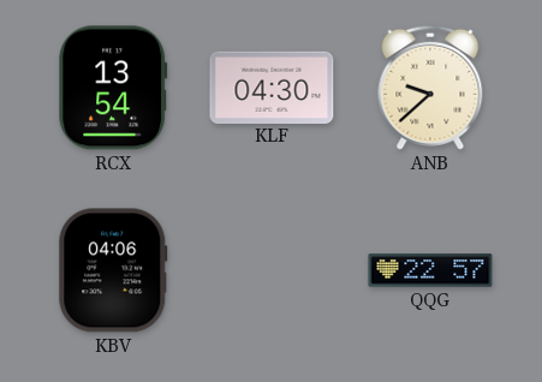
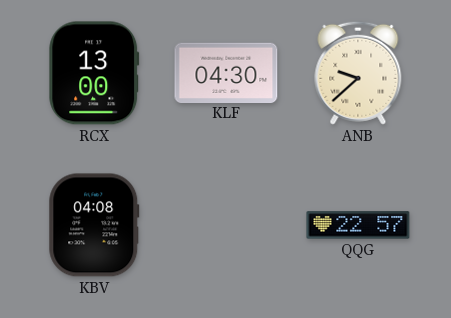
RCX: 13:54 -> 13:00 (94, 73)
KBV: 04:06 -> 04:08 (94, 225)
